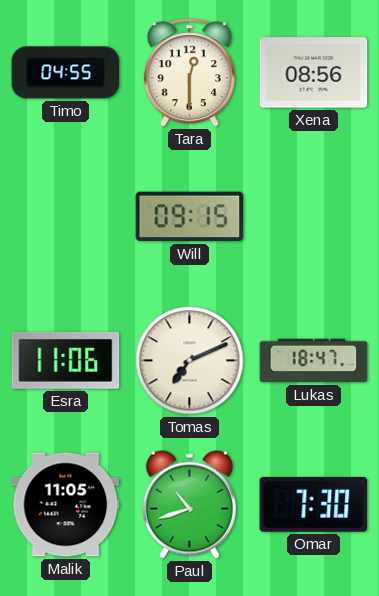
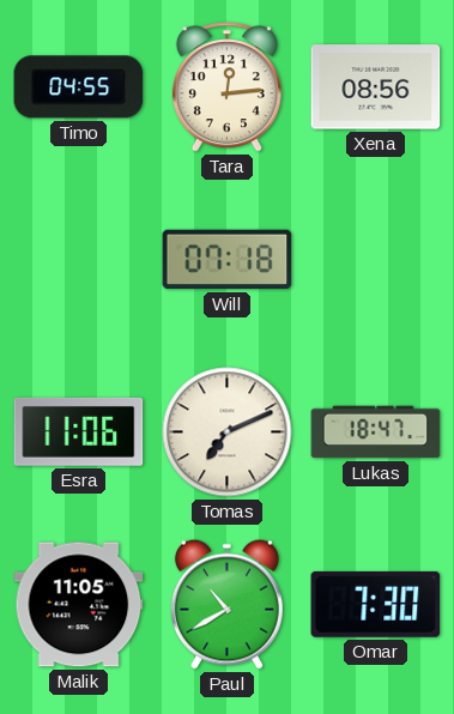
Tara: 12:30 -> 12:14 (226, 87)
Will: 09:15 -> 07:18 (228, 260)
Paul: 10:42 -> 10:40 (226, 604)
